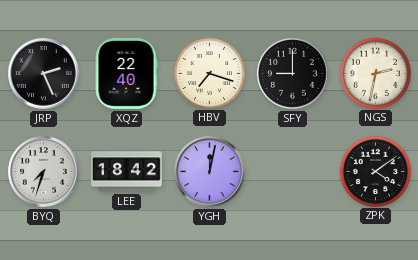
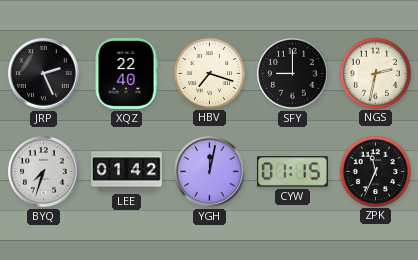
LEE: 18:42 -> 01:42 (127, 172)
CYW: none -> 01:15 (293, 172)
ZPK: 4:09 -> 11:34 (375, 171)
